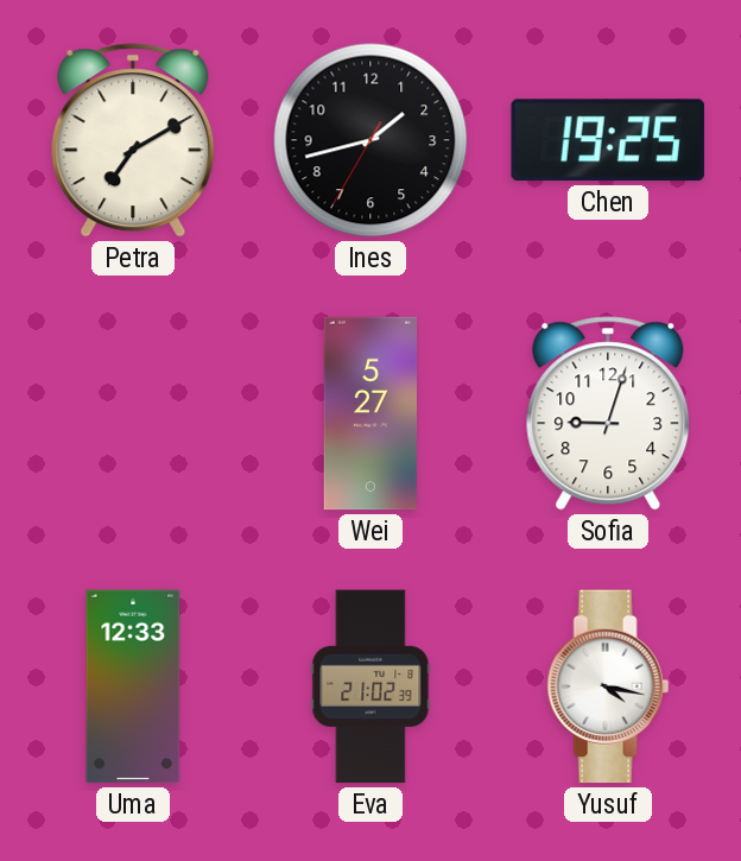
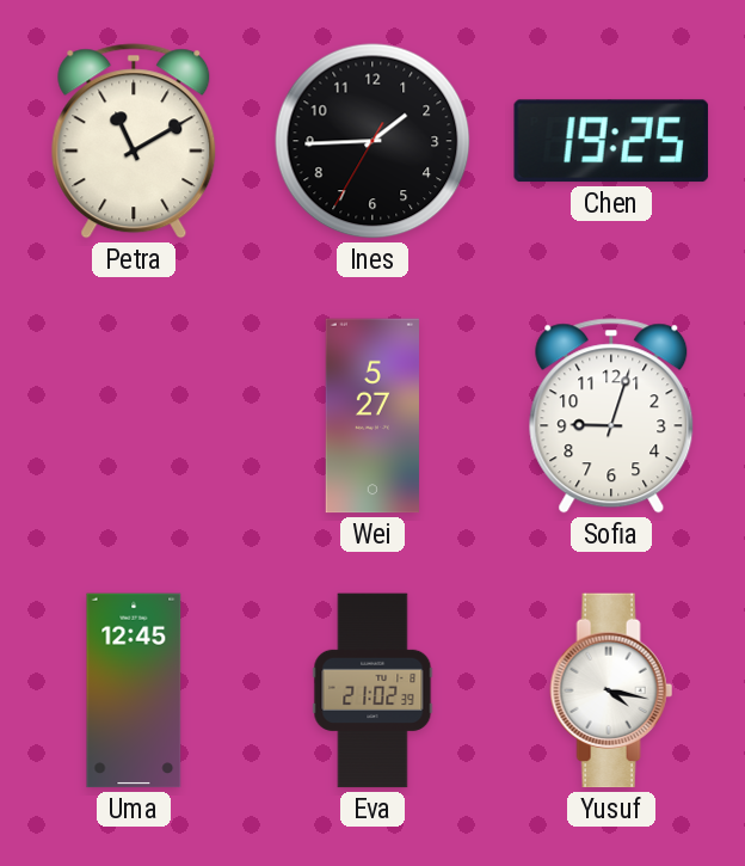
Petra: 7:10 -> 11:10 (134, 141)
Ines: 1:42 -> 1:44 (372, 141)
Uma: 12:33 -> 12:45 (134, 690)
